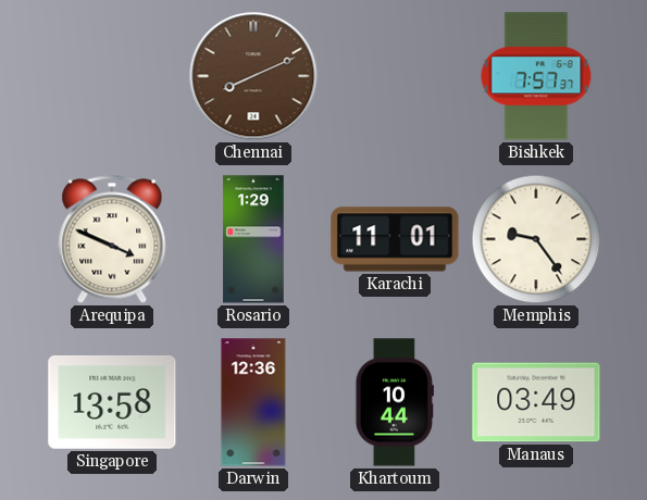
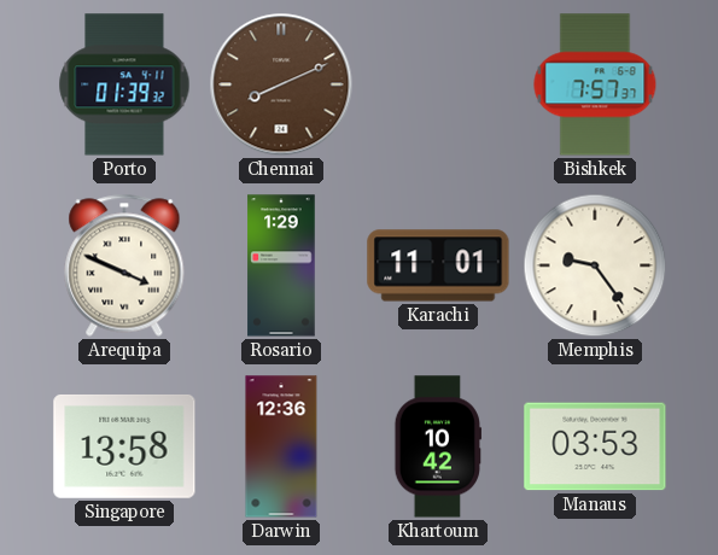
Porto: none -> 01:39 (124, 84)
Khartoum: 10:44 -> 10:42 (437, 446)
Manaus: 03:49 -> 03:53 (595, 446)
